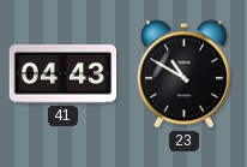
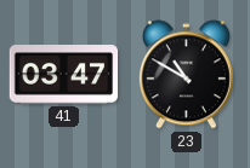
41: 04:43 -> 03:47 (64, 75)
